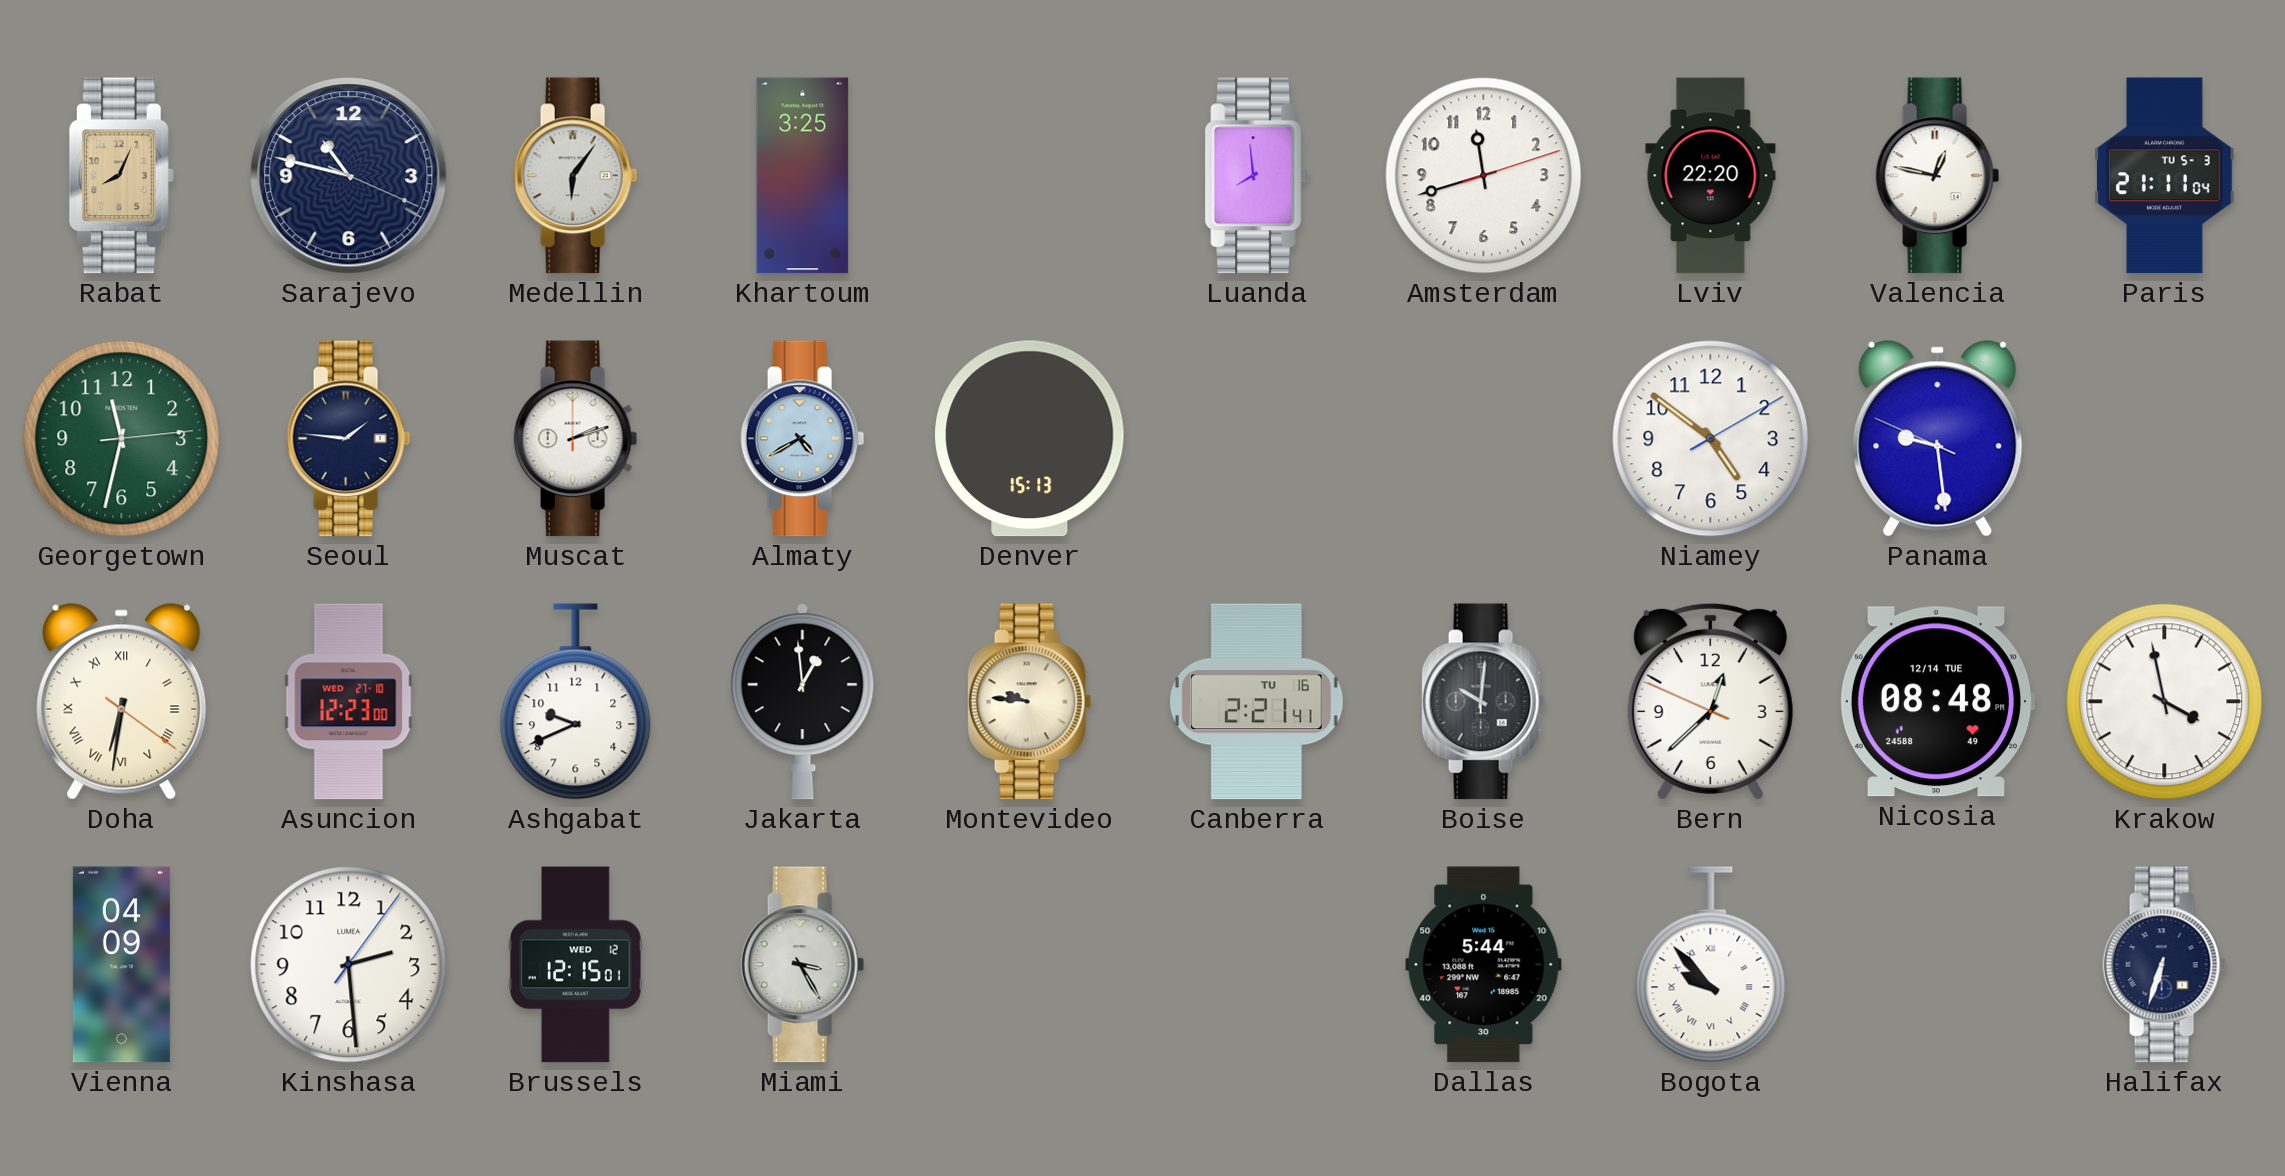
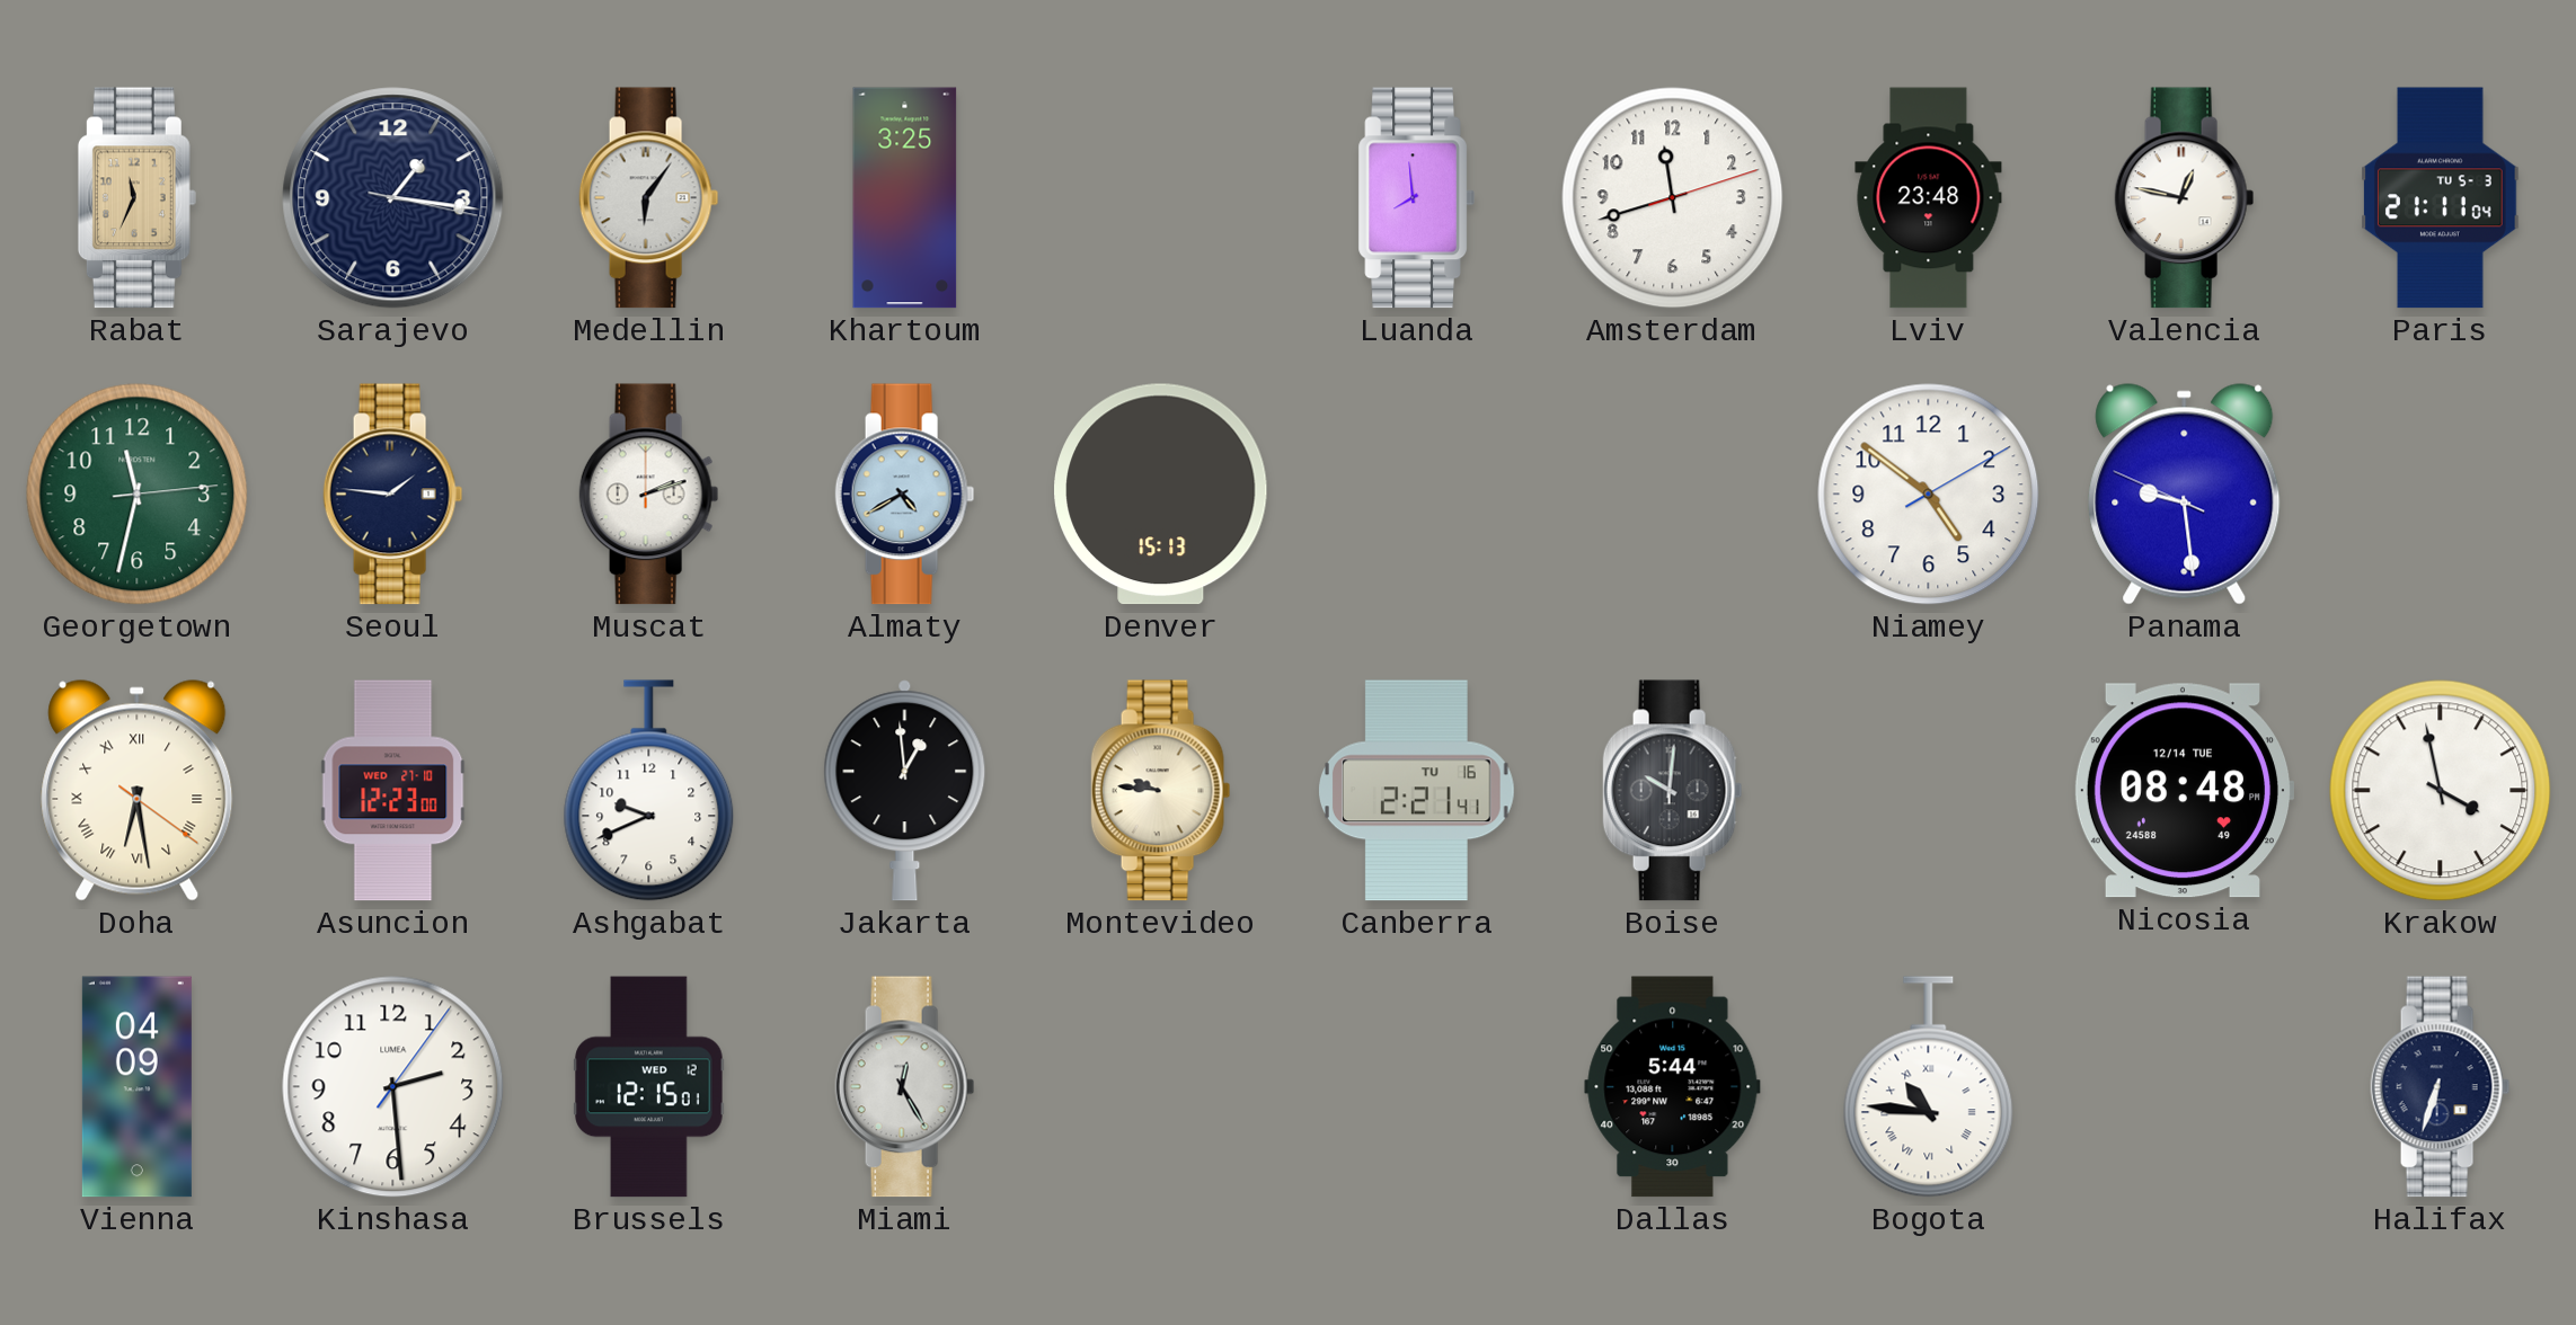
Rabat: 8:04 -> 11:34 (136, 198)
Sarajevo: 10:47 -> 1:16 (393, 198)
Lviv: 22:20 -> 23:48 (1929, 198)
Doha: 6:31 -> 6:28 (138, 791)
Bern: 12:37 -> none (1710, 701)
Miami: 3:25 -> 12:25 (905, 1087)
Bogota: 9:53 -> 10:46 (1929, 1087)
